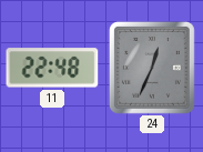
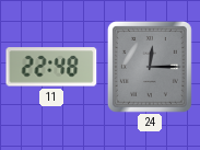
24: 12:34 -> 12:15 (150, 67)
